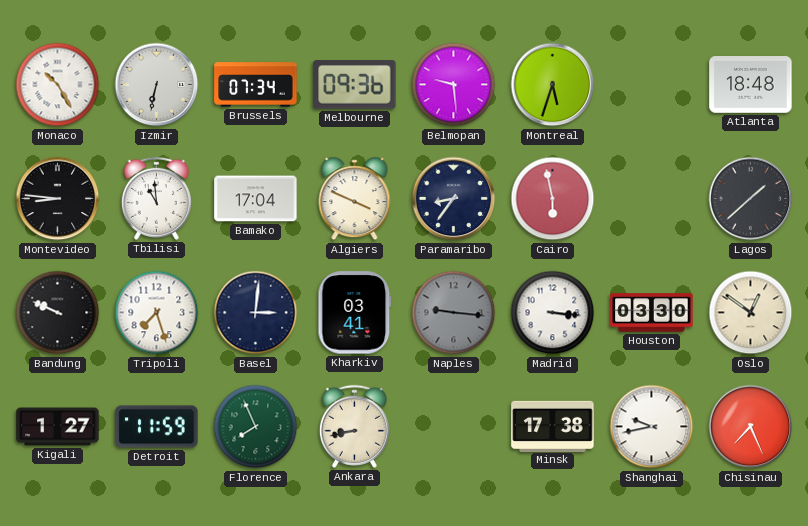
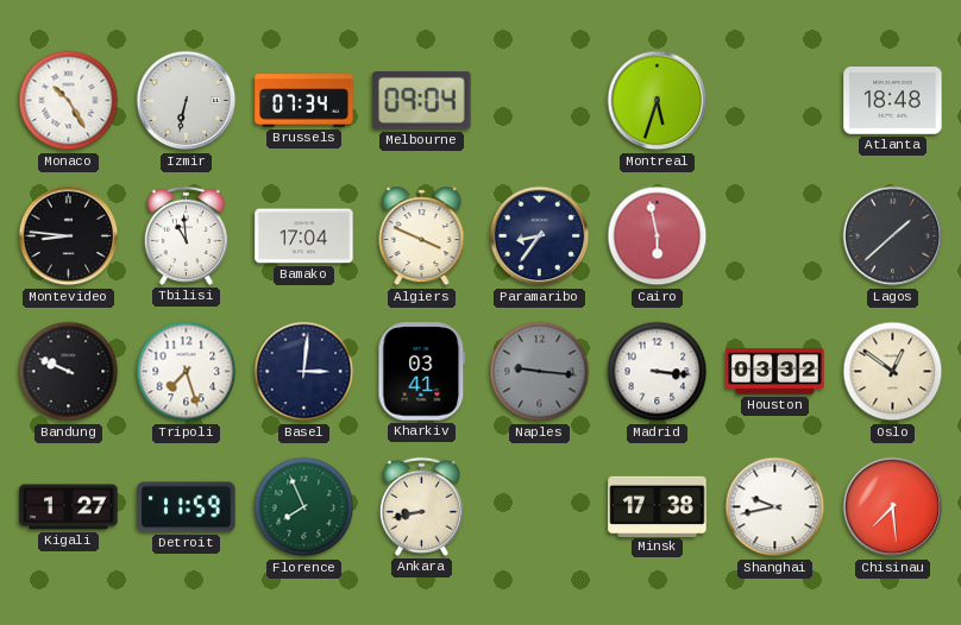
Melbourne: 09:36 -> 09:04 (422, 101)
Belmopan: 9:29 -> none (454, 85)
Houston: 03:30 -> 03:32 (775, 372)
Chisinau: 7:26 -> 7:29 (893, 507)
